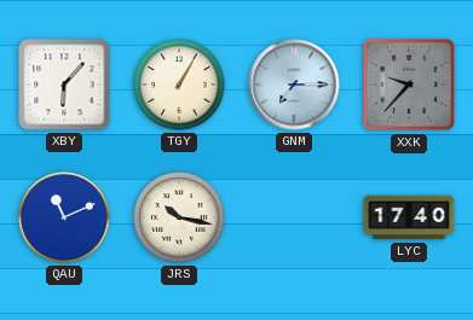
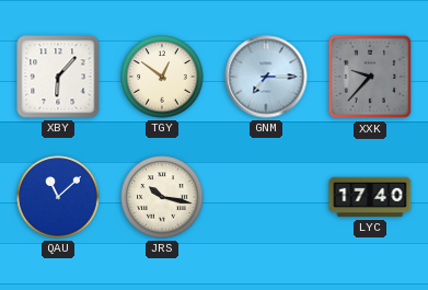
TGY: 1:05 -> 12:51 (162, 77)
QAU: 11:11 -> 11:08 (58, 197)
